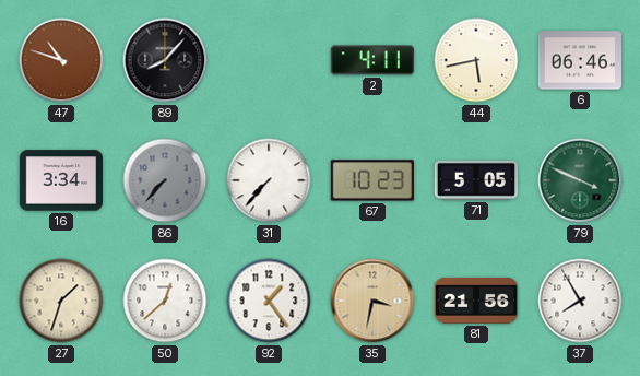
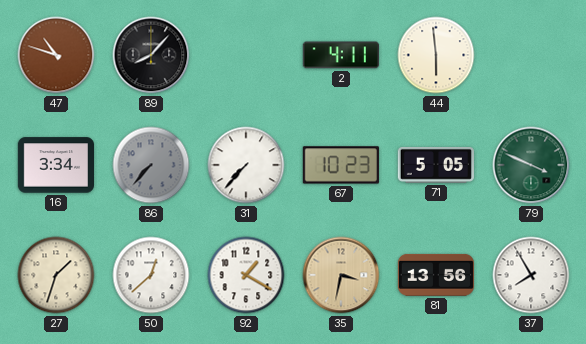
44: 5:43 -> 5:59 (436, 55)
6: 06:46 -> none (579, 60)
92: 1:24 -> 1:20 (246, 275)
81: 21:56 -> 13:56 (435, 275)
